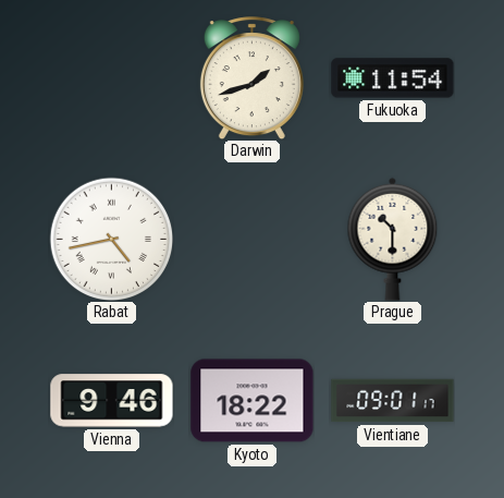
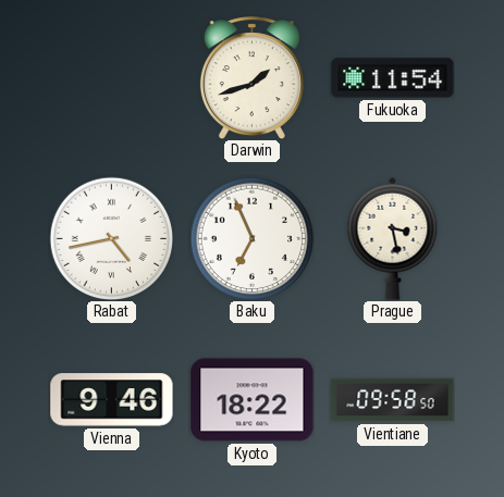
Baku: none -> 6:56 (251, 238)
Prague: 10:30 -> 3:28 (393, 238)
Vientiane: 09:01 -> 09:58 (393, 400)
